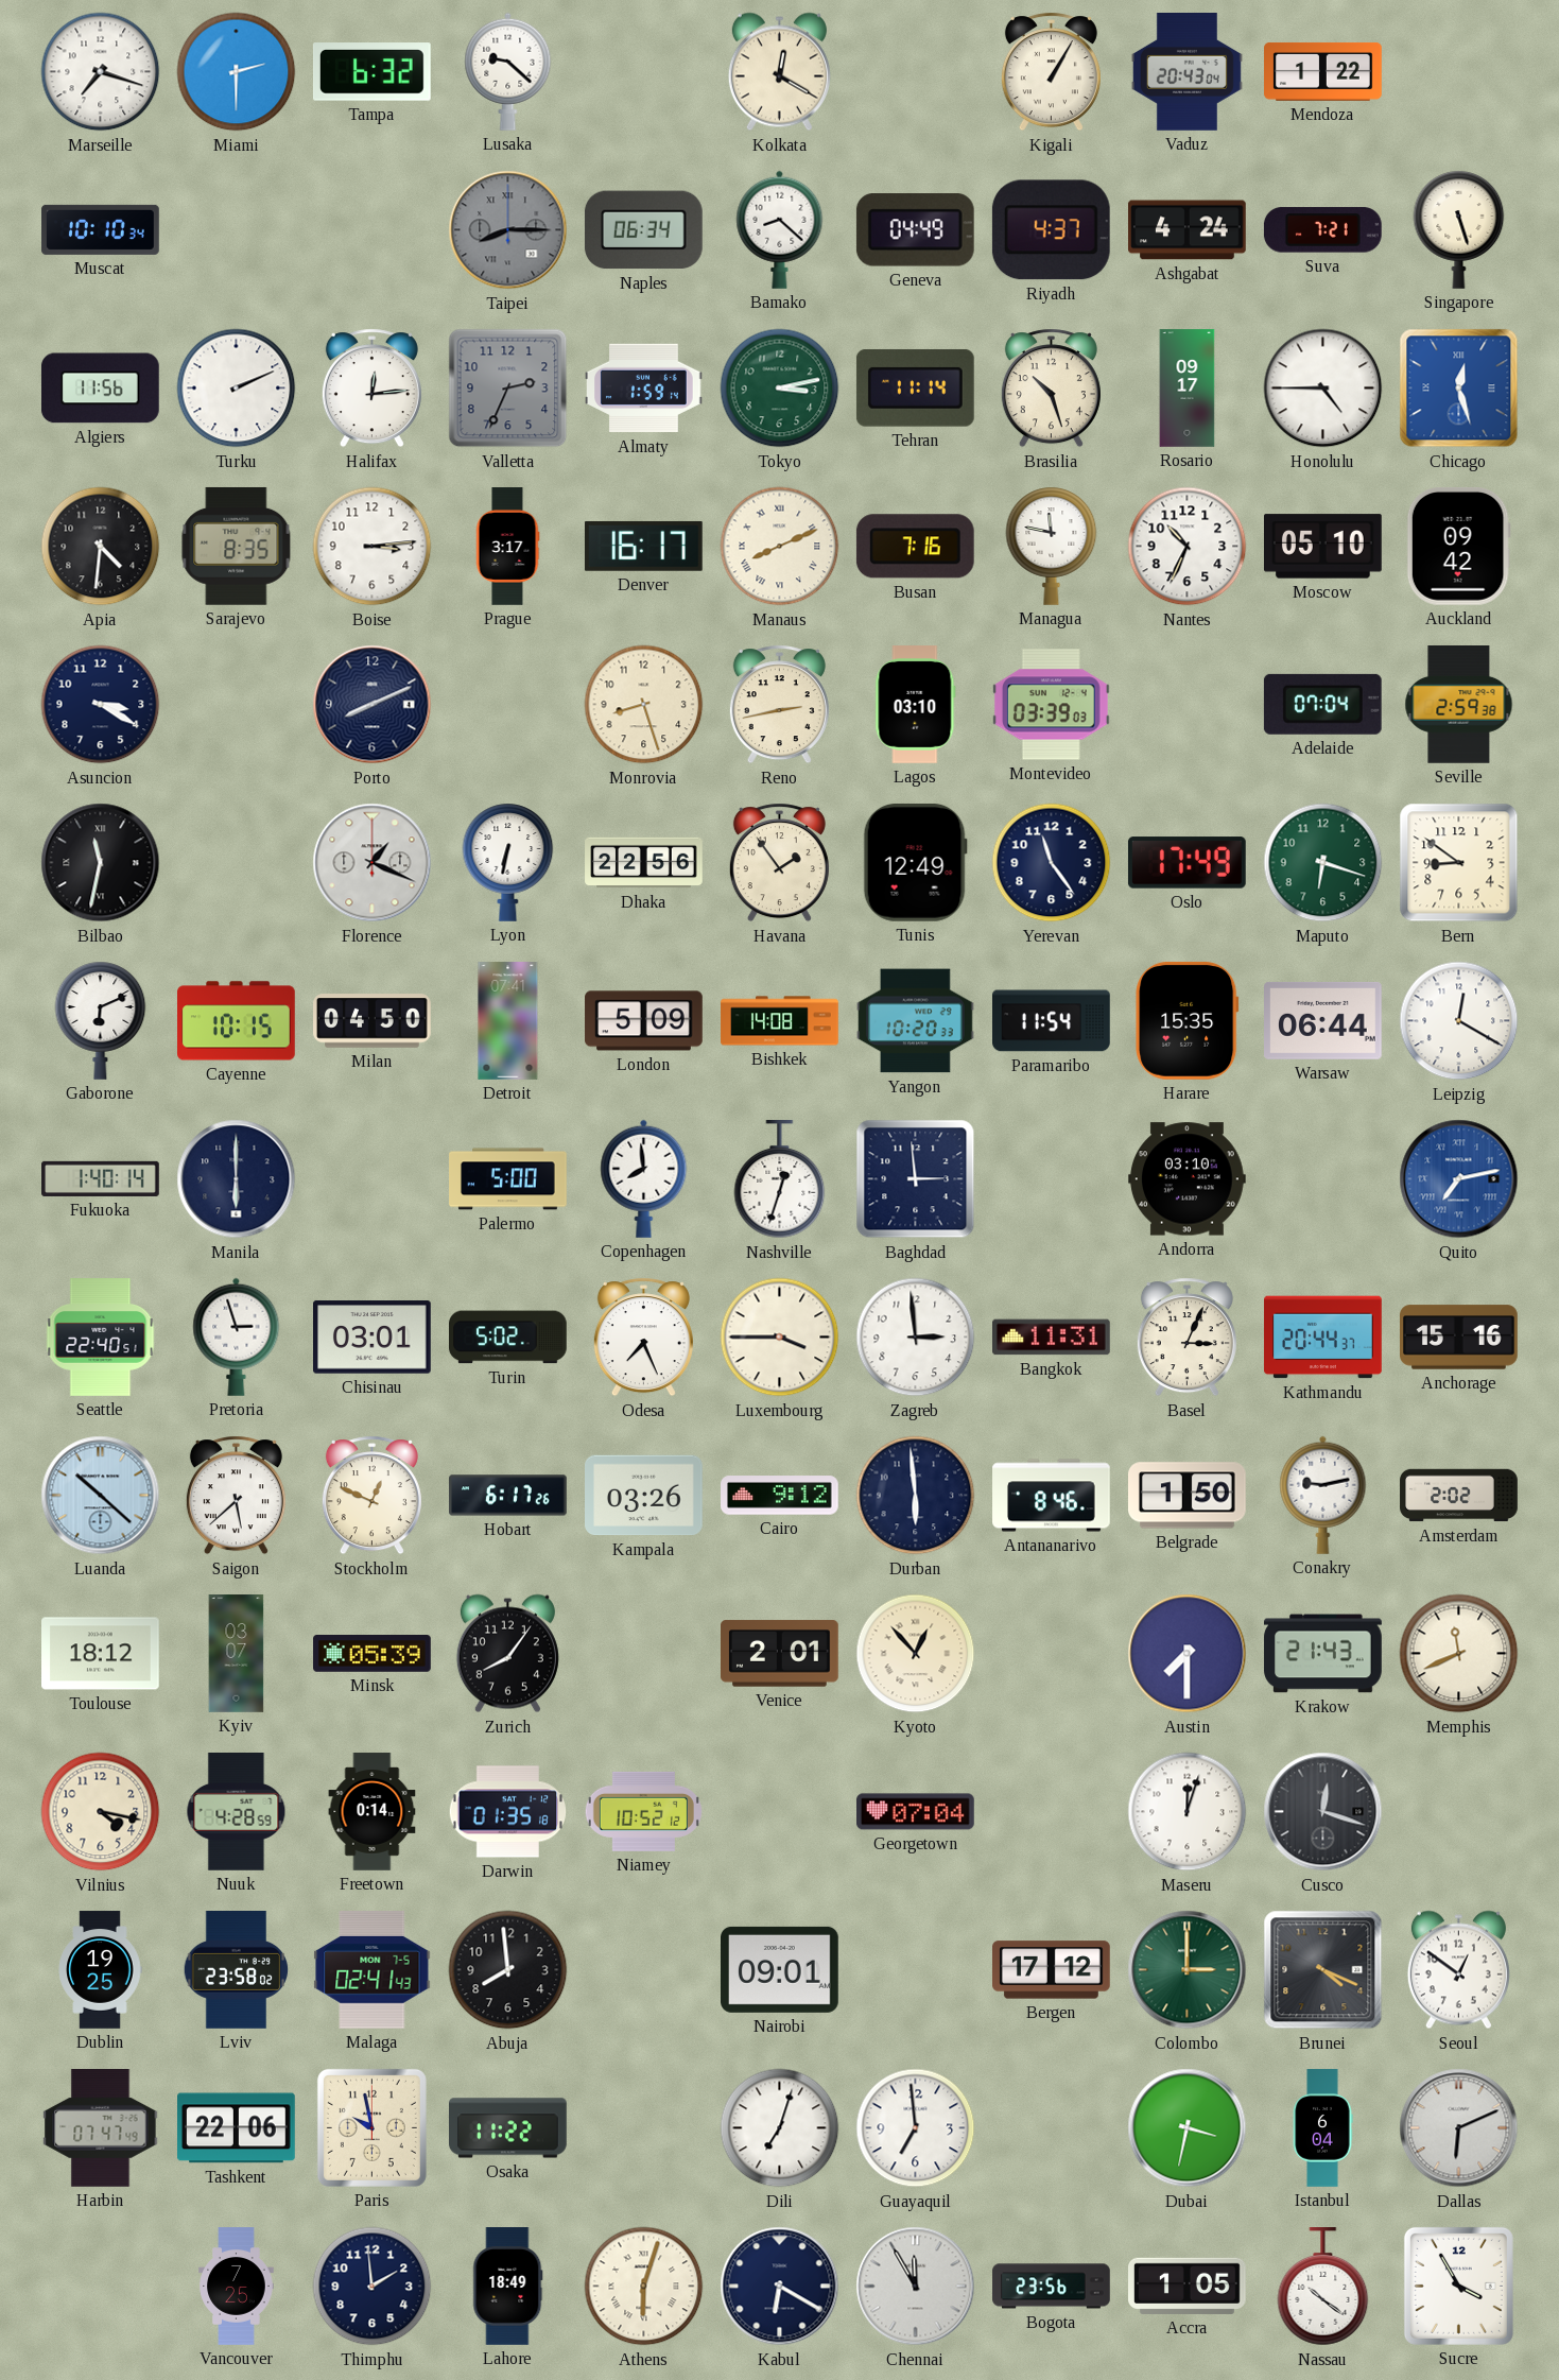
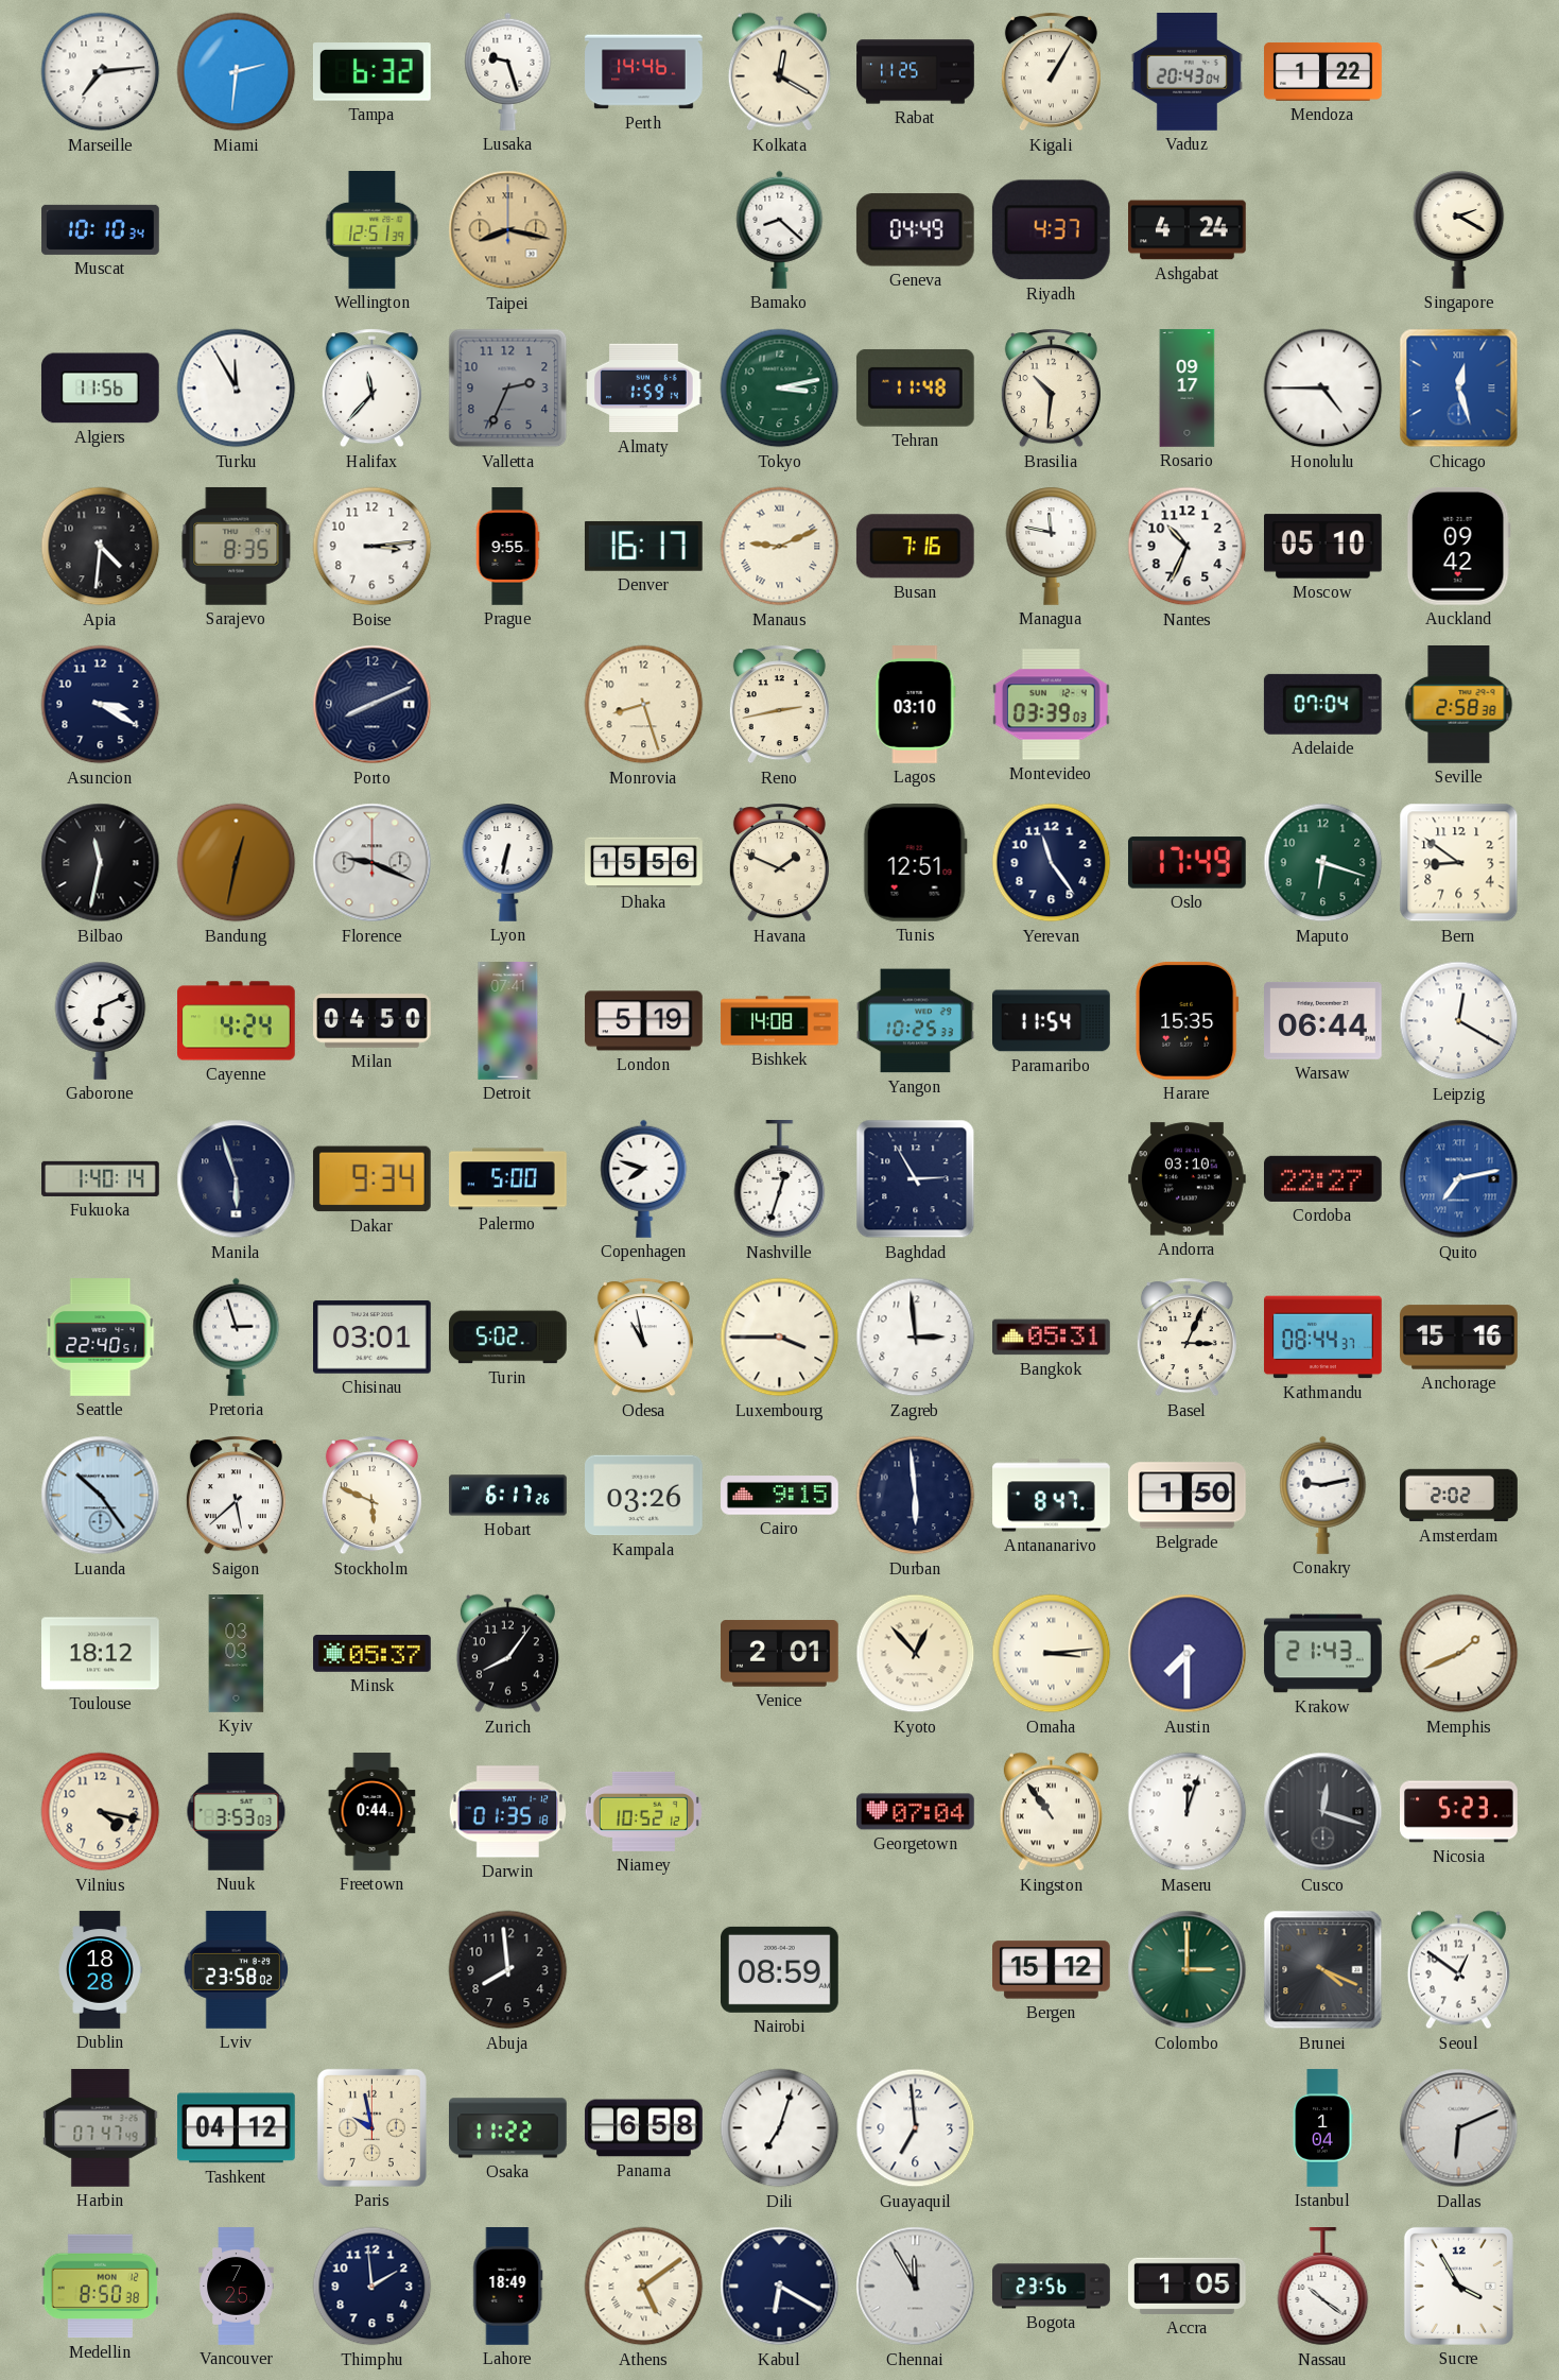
Marseille: 7:18 -> 7:14 (101, 72)
Miami: 2:30 -> 2:31 (237, 72)
Lusaka: 9:22 -> 9:27 (508, 71)
Perth: none -> 14:46 (644, 72)
Rabat: none -> 11:25 (916, 72)
Wellington: none -> 12:51 (373, 230)
Taipei: 8:15 -> 8:17 (508, 230)
Taipei dial: grey -> champagne (508, 230)
Naples: 06:34 -> none (643, 230)
Suva: 7:21 -> none (1322, 230)
Singapore: 5:27 -> 2:20 (1459, 229)
Turku: 2:11 -> 11:55 (237, 389)
Halifax: 12:14 -> 11:37 (371, 389)
Tehran: 11:14 -> 11:48 (915, 387)
Brasilia: 10:27 -> 10:31 (1051, 389)
Prague: 3:17 -> 9:55 (507, 547)
Manaus: 8:11 -> 9:11 (780, 547)
Seville: 2:59 -> 2:58 (1459, 705)
Bandung: none -> 12:32 (237, 863)
Florence: 1:19 -> 9:19 (373, 863)
Dhaka: 22:56 -> 15:56 (644, 863)
Havana: 1:54 -> 1:49 (779, 863)
Tunis: 12:49 -> 12:51 (915, 862)
Cayenne: 10:15 -> 4:24 (237, 1021)
London: 5:09 -> 5:19 (644, 1021)
Yangon: 10:20 -> 10:25 (916, 1021)
Manila: 6:00 -> 5:57 (237, 1179)
Dakar: none -> 9:34 (371, 1179)
Copenhagen: 7:59 -> 7:48 (644, 1178)
Baghdad: 2:59 -> 2:55 (916, 1179)
Cordoba: none -> 22:27 (1323, 1178)
Odesa: 7:26 -> 10:58 (643, 1338)
Bangkok: 11:31 -> 05:31 (1052, 1338)
Kathmandu: 20:44 -> 08:44 (1323, 1338)
Luanda: 10:22 -> 10:24 (101, 1496)
Stockholm: 12:49 -> 5:49 (371, 1496)
Cairo: 9:12 -> 9:15 (780, 1496)
Antananarivo: 8:46 -> 8:47 (1052, 1496)
Kyiv: 03:07 -> 03:03 (237, 1654)
Minsk: 05:39 -> 05:37 (373, 1654)
Omaha: none -> 3:14 (1052, 1654)
Memphis: 11:41 -> 1:41 (1459, 1654)
Nuuk: 4:28 -> 3:53 (237, 1812)
Freetown: 0:14 -> 0:44 (373, 1812)
Kingston: none -> 10:54 (1051, 1812)
Nicosia: none -> 5:23 (1459, 1812)
Dublin: 19:25 -> 18:28 (100, 1970)
Malaga: 02:41 -> none (373, 1969)
Nairobi: 09:01 -> 08:59 (780, 1969)
Bergen: 17:12 -> 15:12 (1052, 1970)
Tashkent: 22:06 -> 04:12 (237, 2128)
Panama: none -> 6:58 (644, 2128)
Dubai: 3:32 -> none (1188, 2128)
Istanbul: 6:04 -> 1:04 (1322, 2128)
Medellin: none -> 8:50 (100, 2287)
Athens: 6:03 -> 5:09 (644, 2287)
